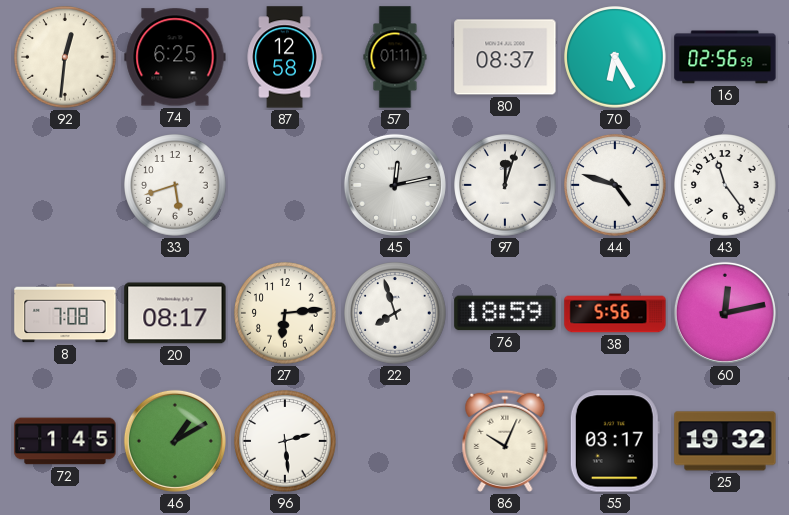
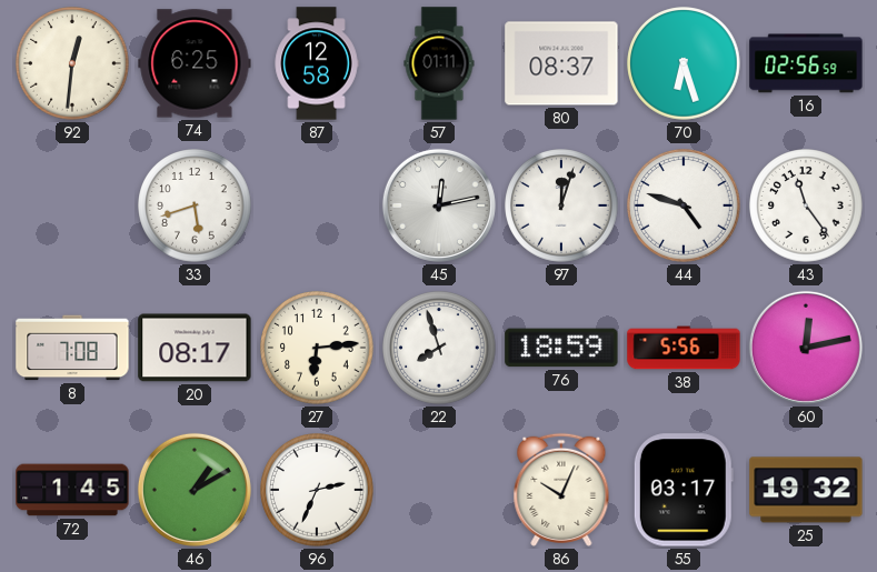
70: 6:25 -> 6:27 (684, 63)
96: 2:29 -> 2:34 (317, 490)
